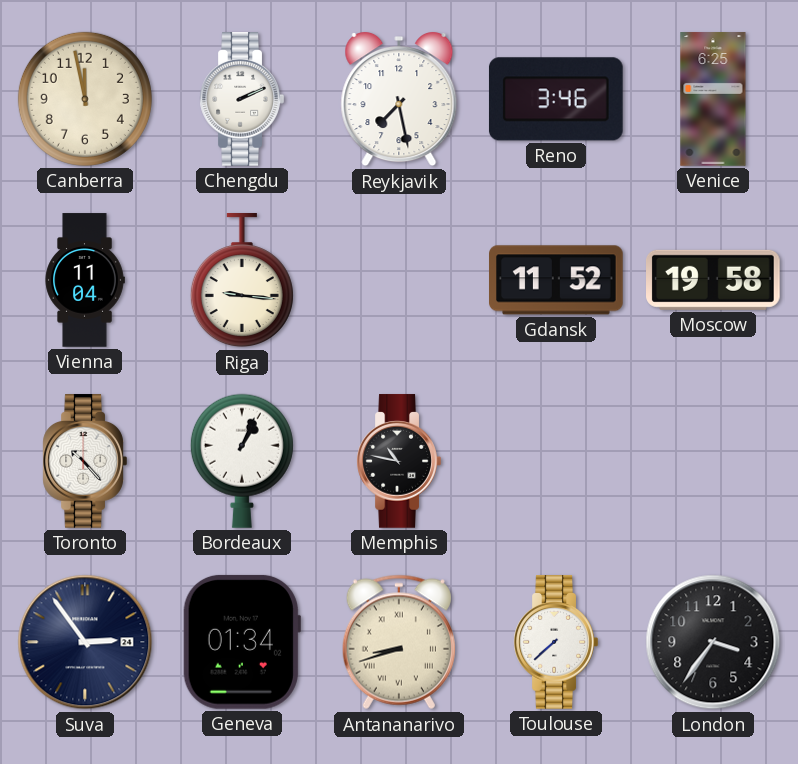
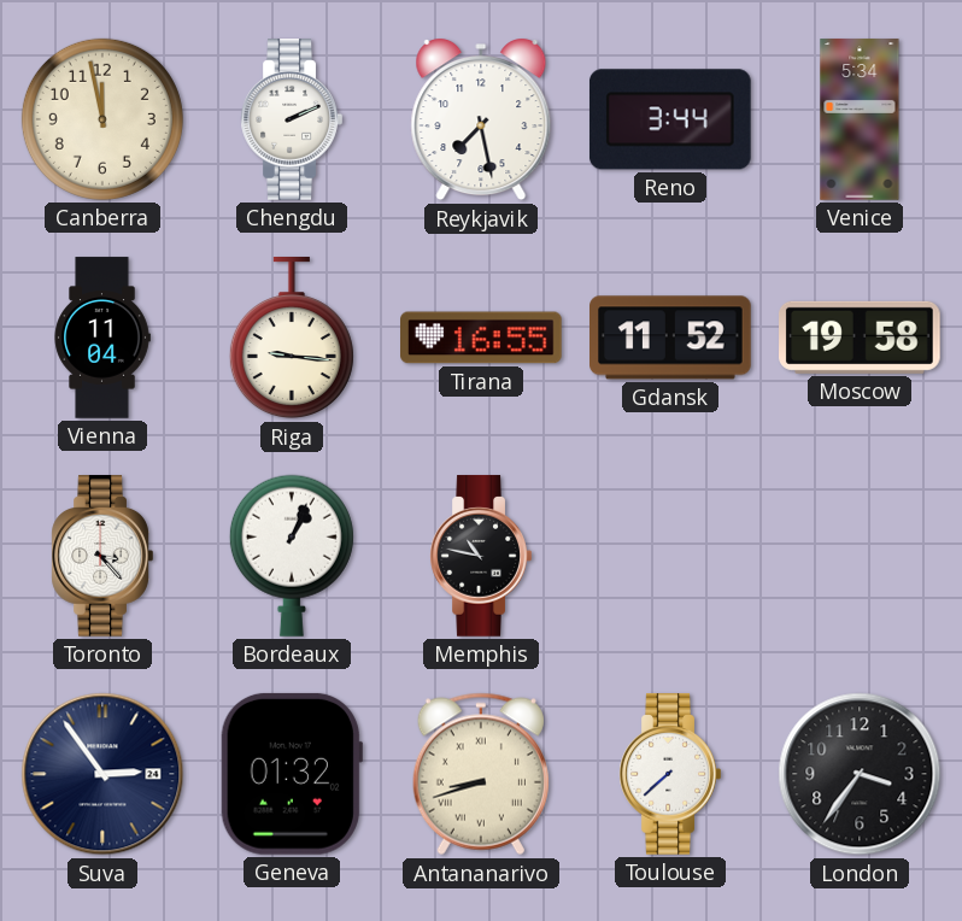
Reno: 3:46 -> 3:44 (670, 119)
Venice: 6:25 -> 5:34 (860, 119)
Tirana: none -> 16:55 (482, 338)
Toronto: 10:23 -> 3:23 (102, 556)
Geneva: 01:34 -> 01:32 (292, 774)
